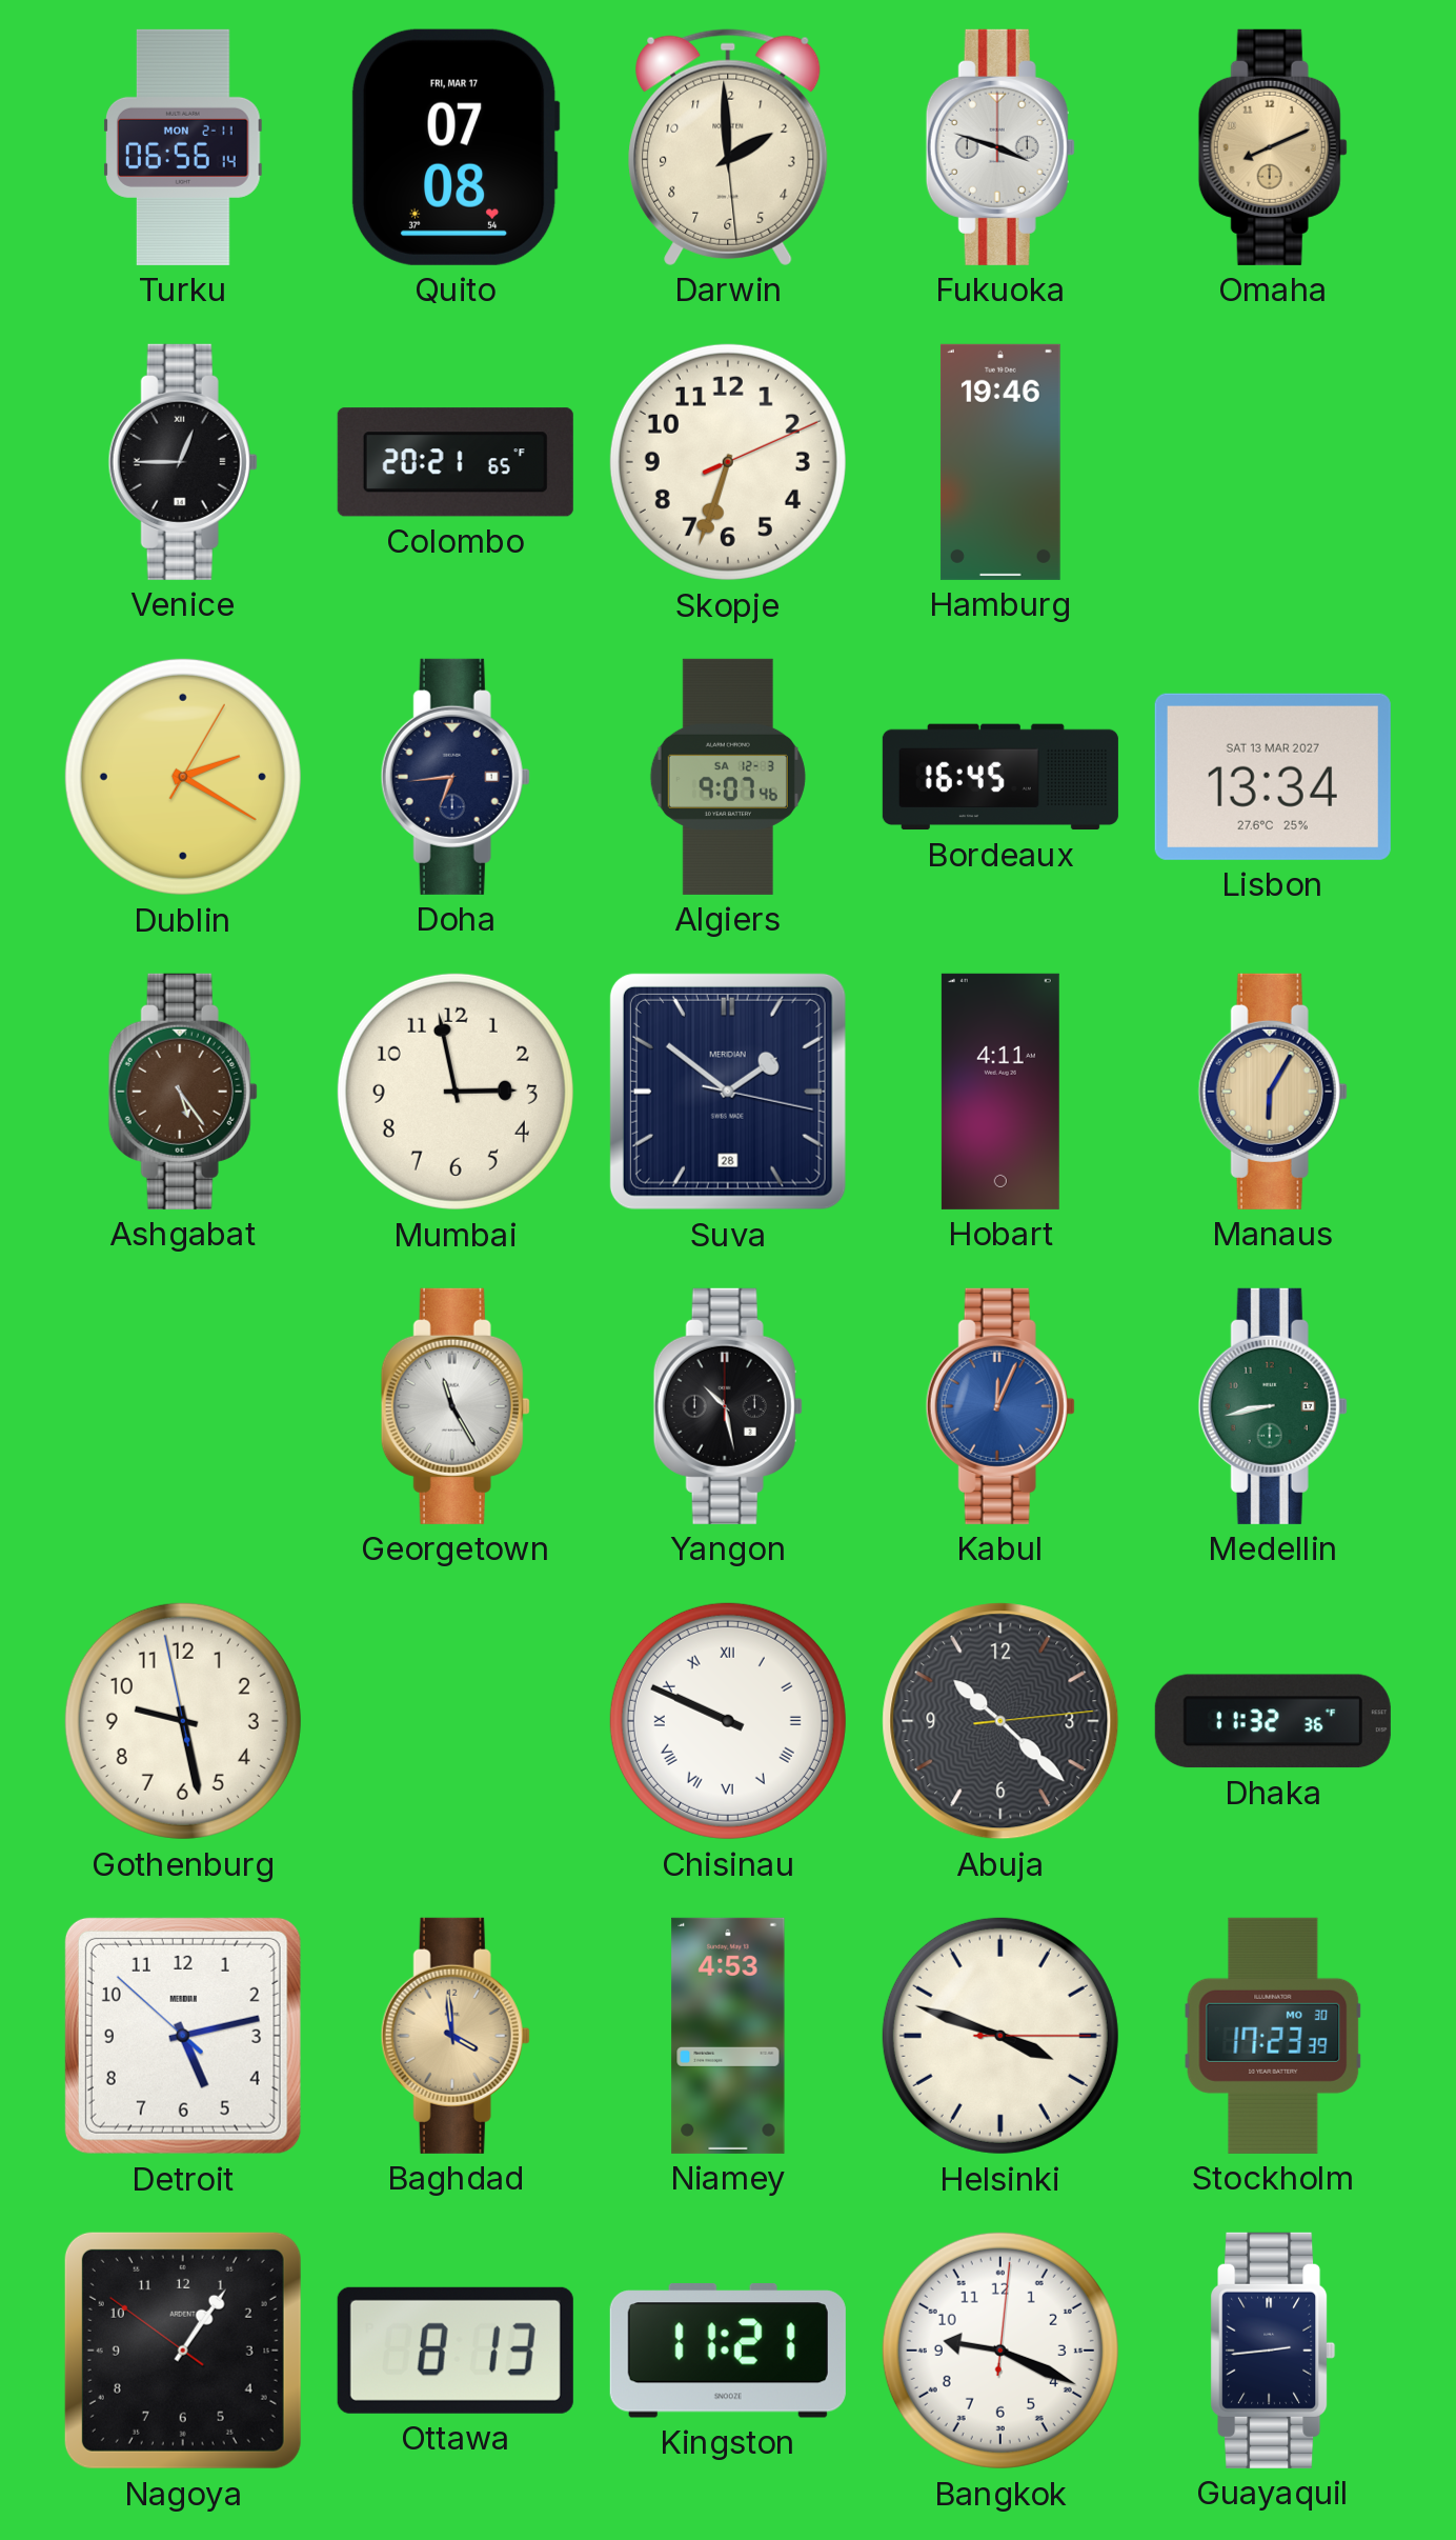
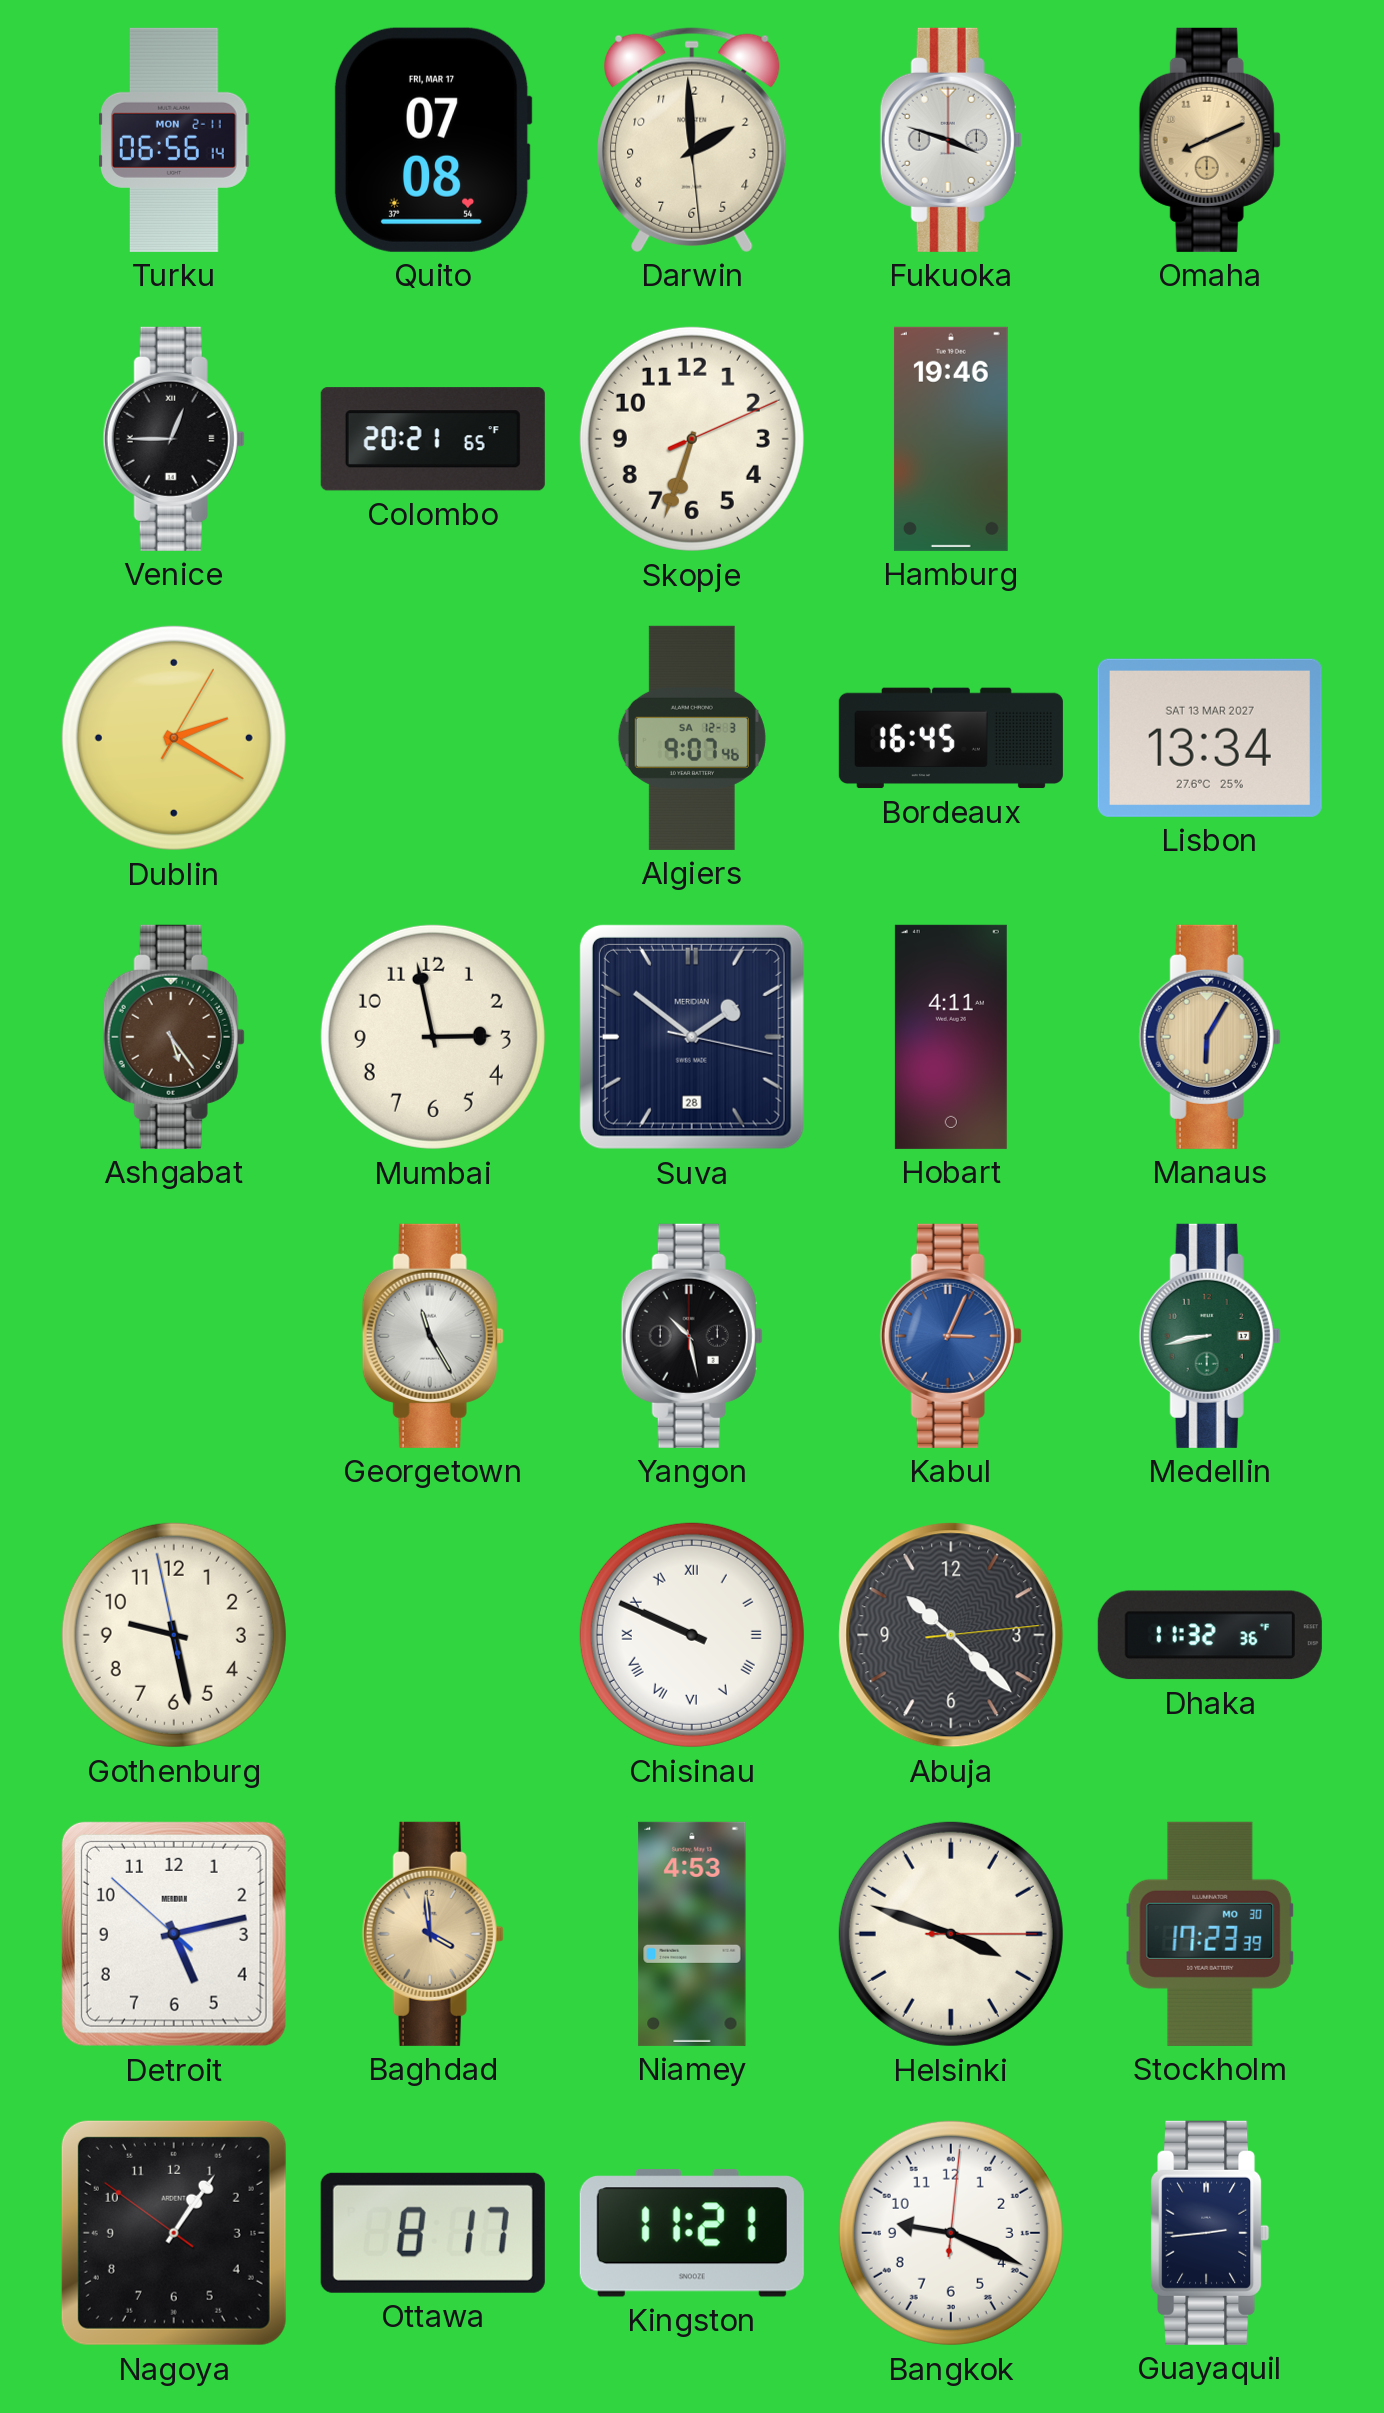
Doha: 6:44 -> none (456, 777)
Kabul: 12:04 -> 3:04 (951, 1336)
Ottawa: 8:13 -> 8:17 (433, 2233)
